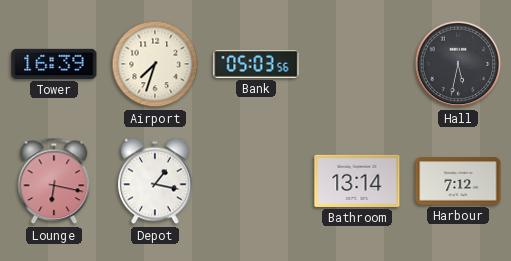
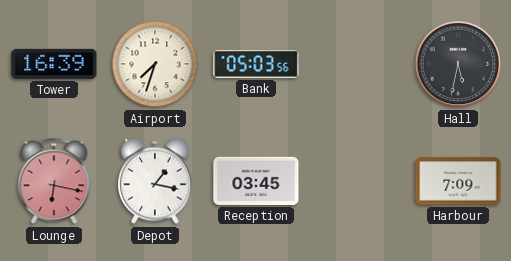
Reception: none -> 03:45 (256, 181)
Bathroom: 13:14 -> none (357, 181)
Harbour: 7:12 -> 7:09 (458, 181)
